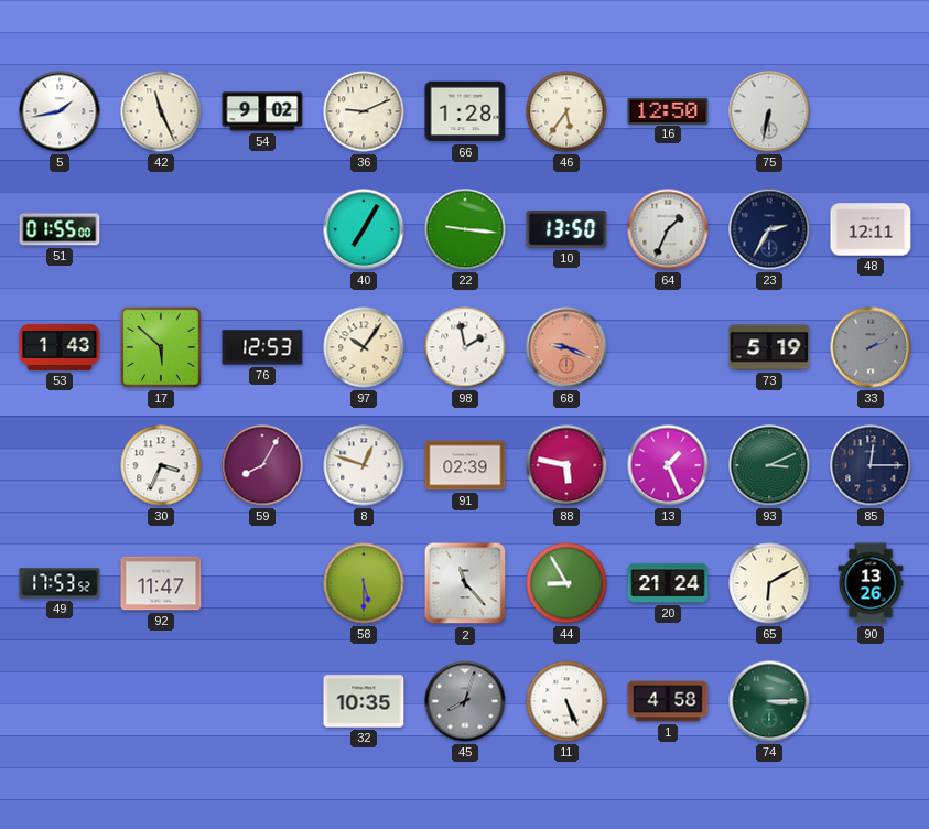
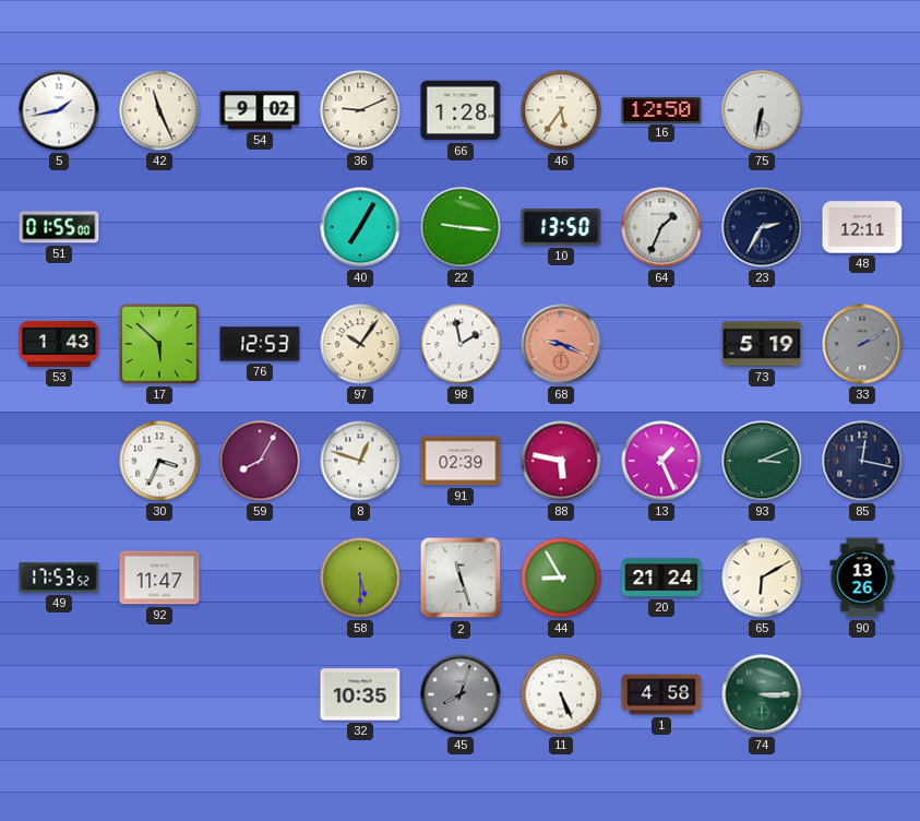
85: 12:15 -> 12:17 (862, 461)
2: 11:23 -> 11:27 (461, 578)
